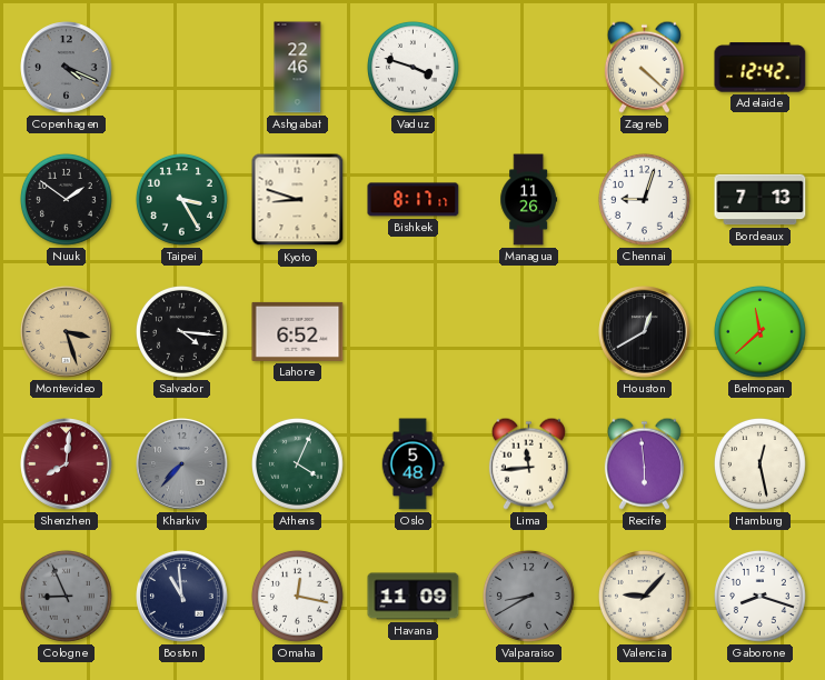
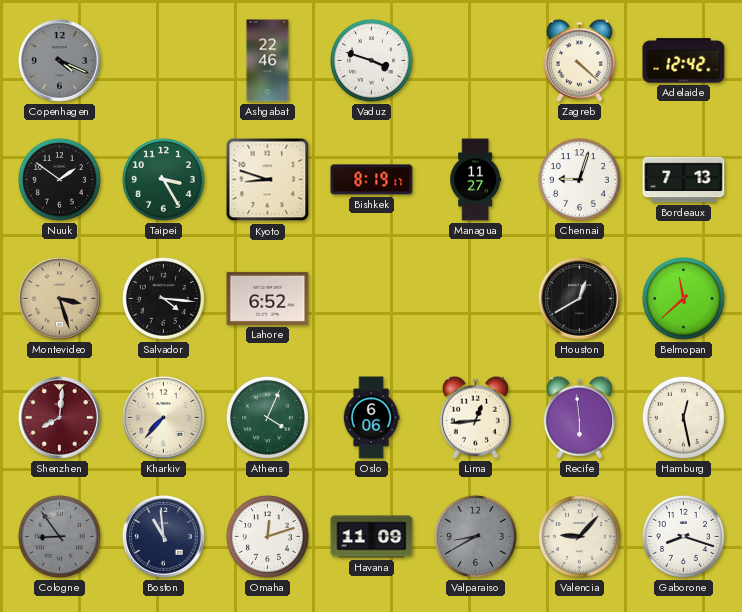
Bishkek: 8:17 -> 8:19 (372, 180)
Managua: 11:26 -> 11:27 (476, 180)
Kharkiv dial: grey -> cream (164, 418)
Oslo: 5:48 -> 6:06 (371, 418)
Lima: 11:44 -> 12:44 (475, 417)
Cologne: 8:56 -> 8:54 (59, 536)
Omaha: 12:17 -> 12:12 (267, 536)
